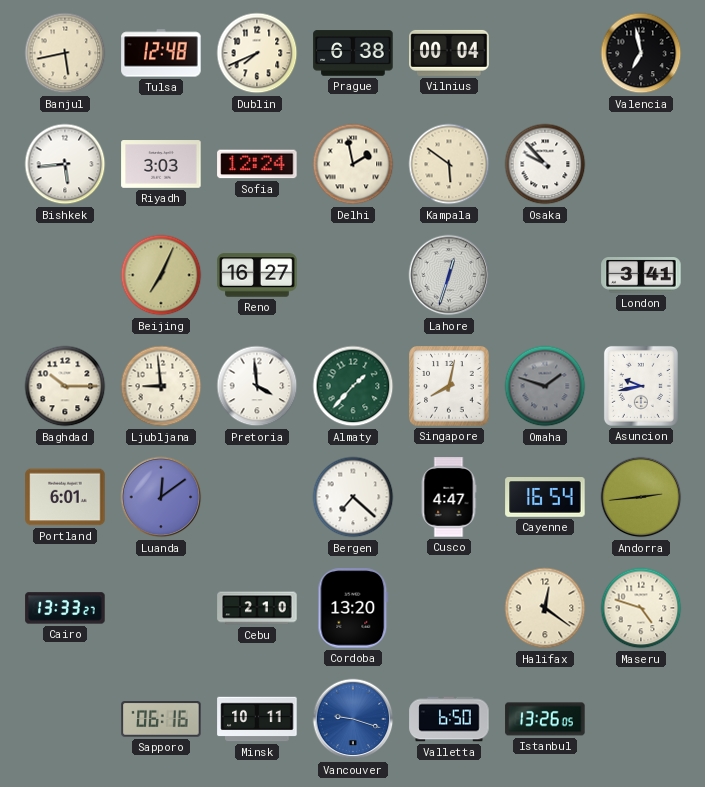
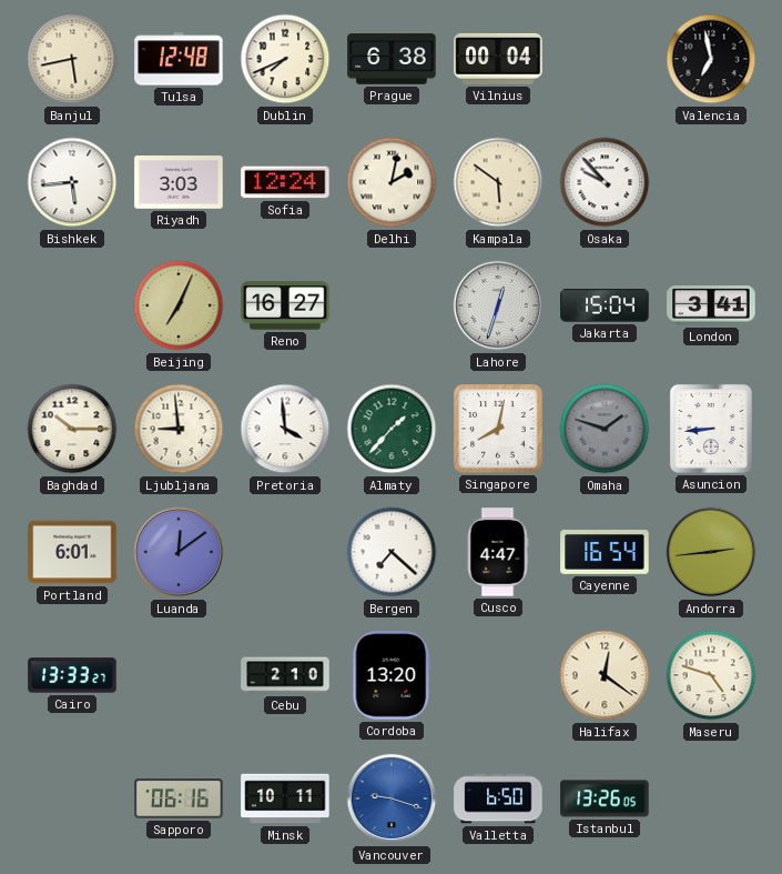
Delhi: 1:58 -> 2:02 (392, 182)
Jakarta: none -> 15:04 (605, 305)
Asuncion: 9:43 -> 8:44 (711, 429)
